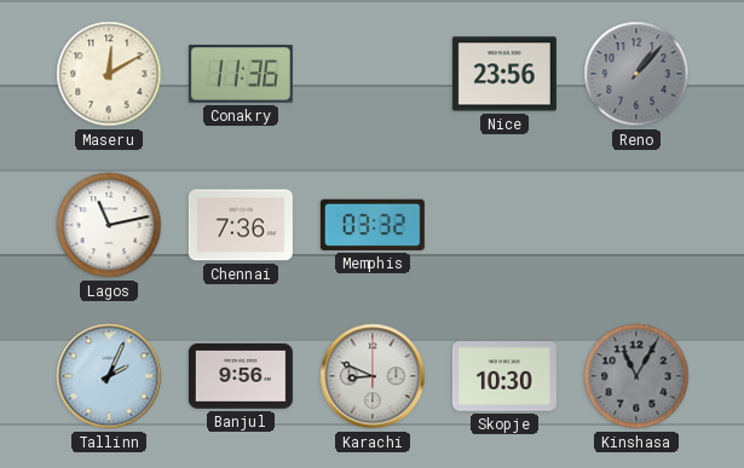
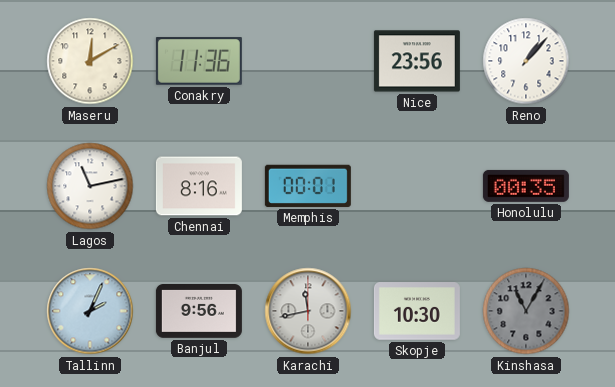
Reno dial: grey -> white (526, 61)
Chennai: 7:36 -> 8:16 (199, 186)
Memphis: 03:32 -> 00:01 (308, 186)
Honolulu: none -> 00:35 (526, 186)
Karachi: 8:49 -> 11:43 (308, 311)
